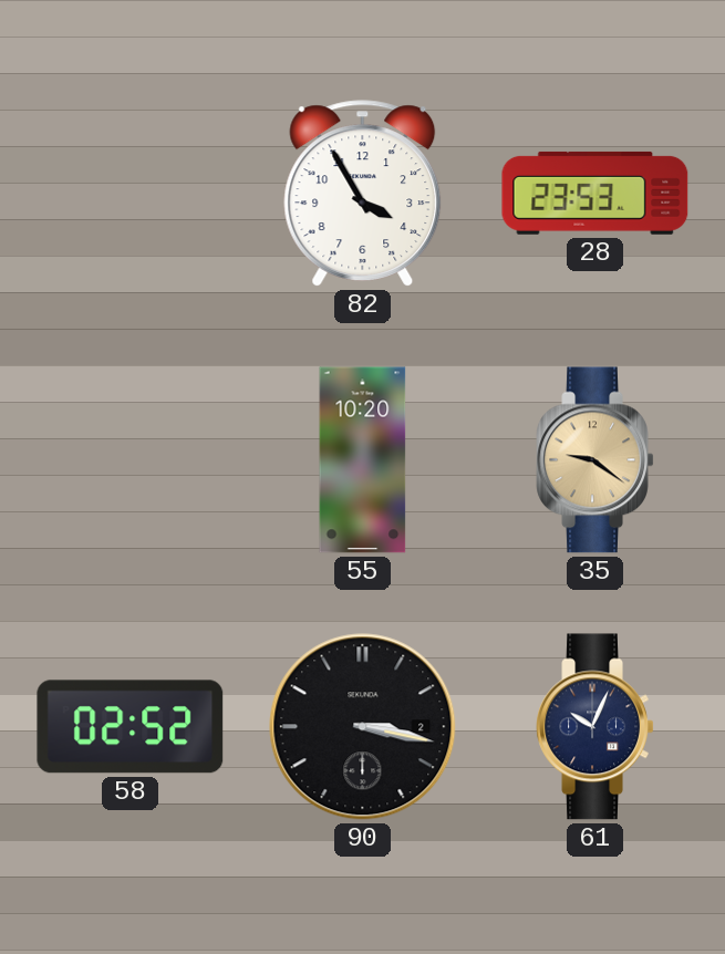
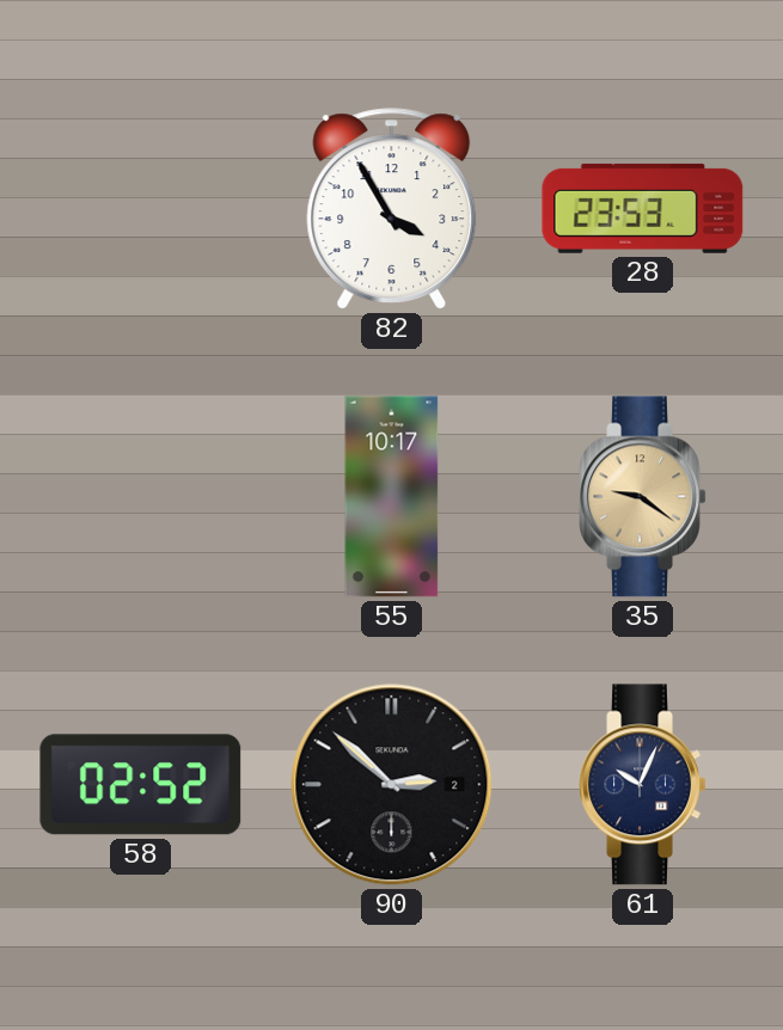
55: 10:20 -> 10:17 (392, 497)
90: 3:17 -> 2:52 (392, 785)
